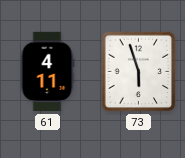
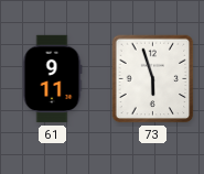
61: 4:11 -> 9:11 (52, 79)
